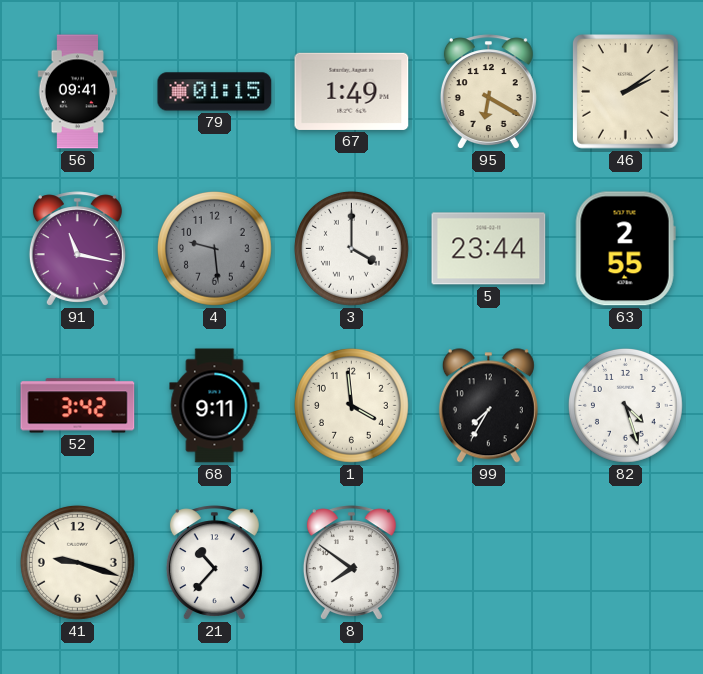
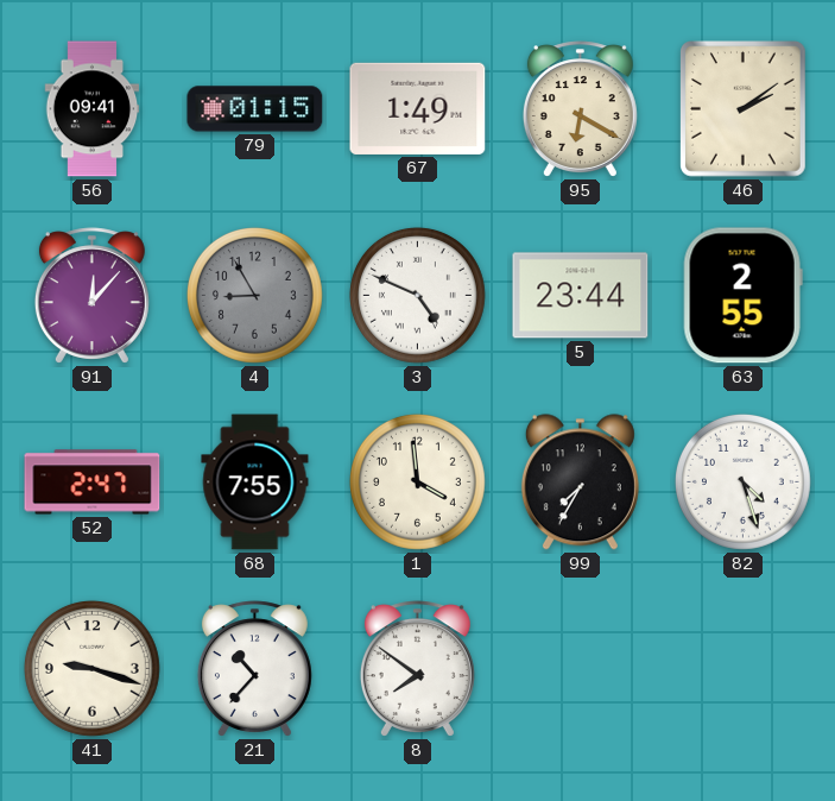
91: 11:17 -> 12:07 (91, 296)
4: 9:29 -> 8:55 (254, 295)
3: 4:00 -> 4:49 (417, 295)
52: 3:42 -> 2:47 (93, 483)
68: 9:11 -> 7:55 (255, 483)
